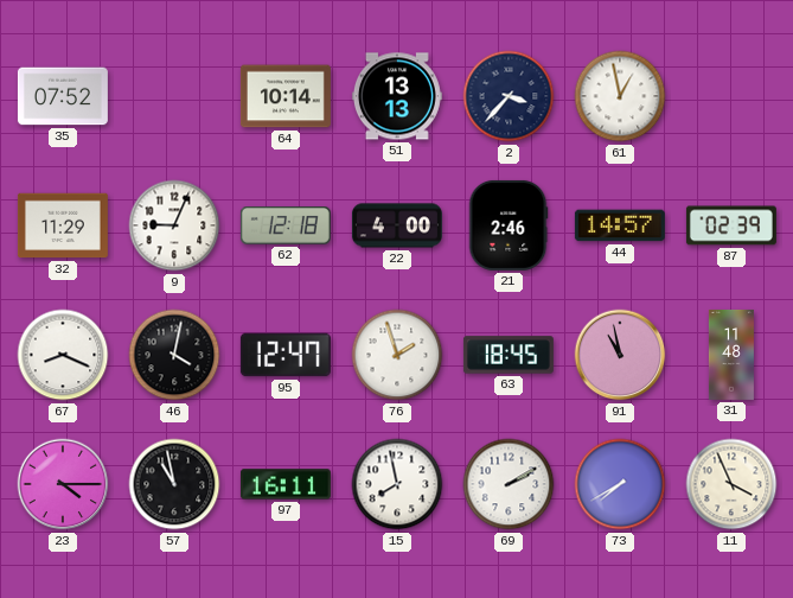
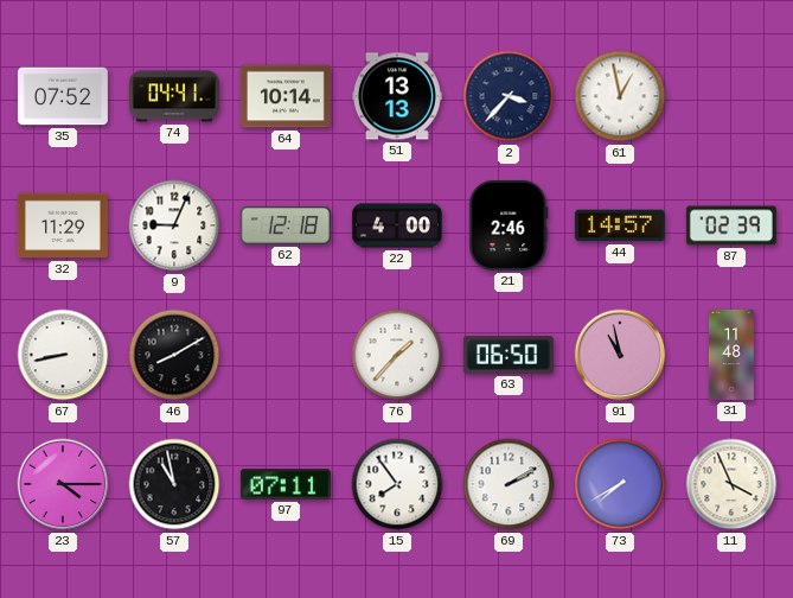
74: none -> 04:41 (174, 96)
67: 8:19 -> 8:43 (63, 355)
46: 4:02 -> 8:10 (174, 355)
95: 12:47 -> none (286, 355)
76: 1:57 -> 1:37 (397, 355)
63: 18:45 -> 06:50 (509, 355)
97: 16:11 -> 07:11 (286, 484)
15: 7:58 -> 7:54 (397, 484)
